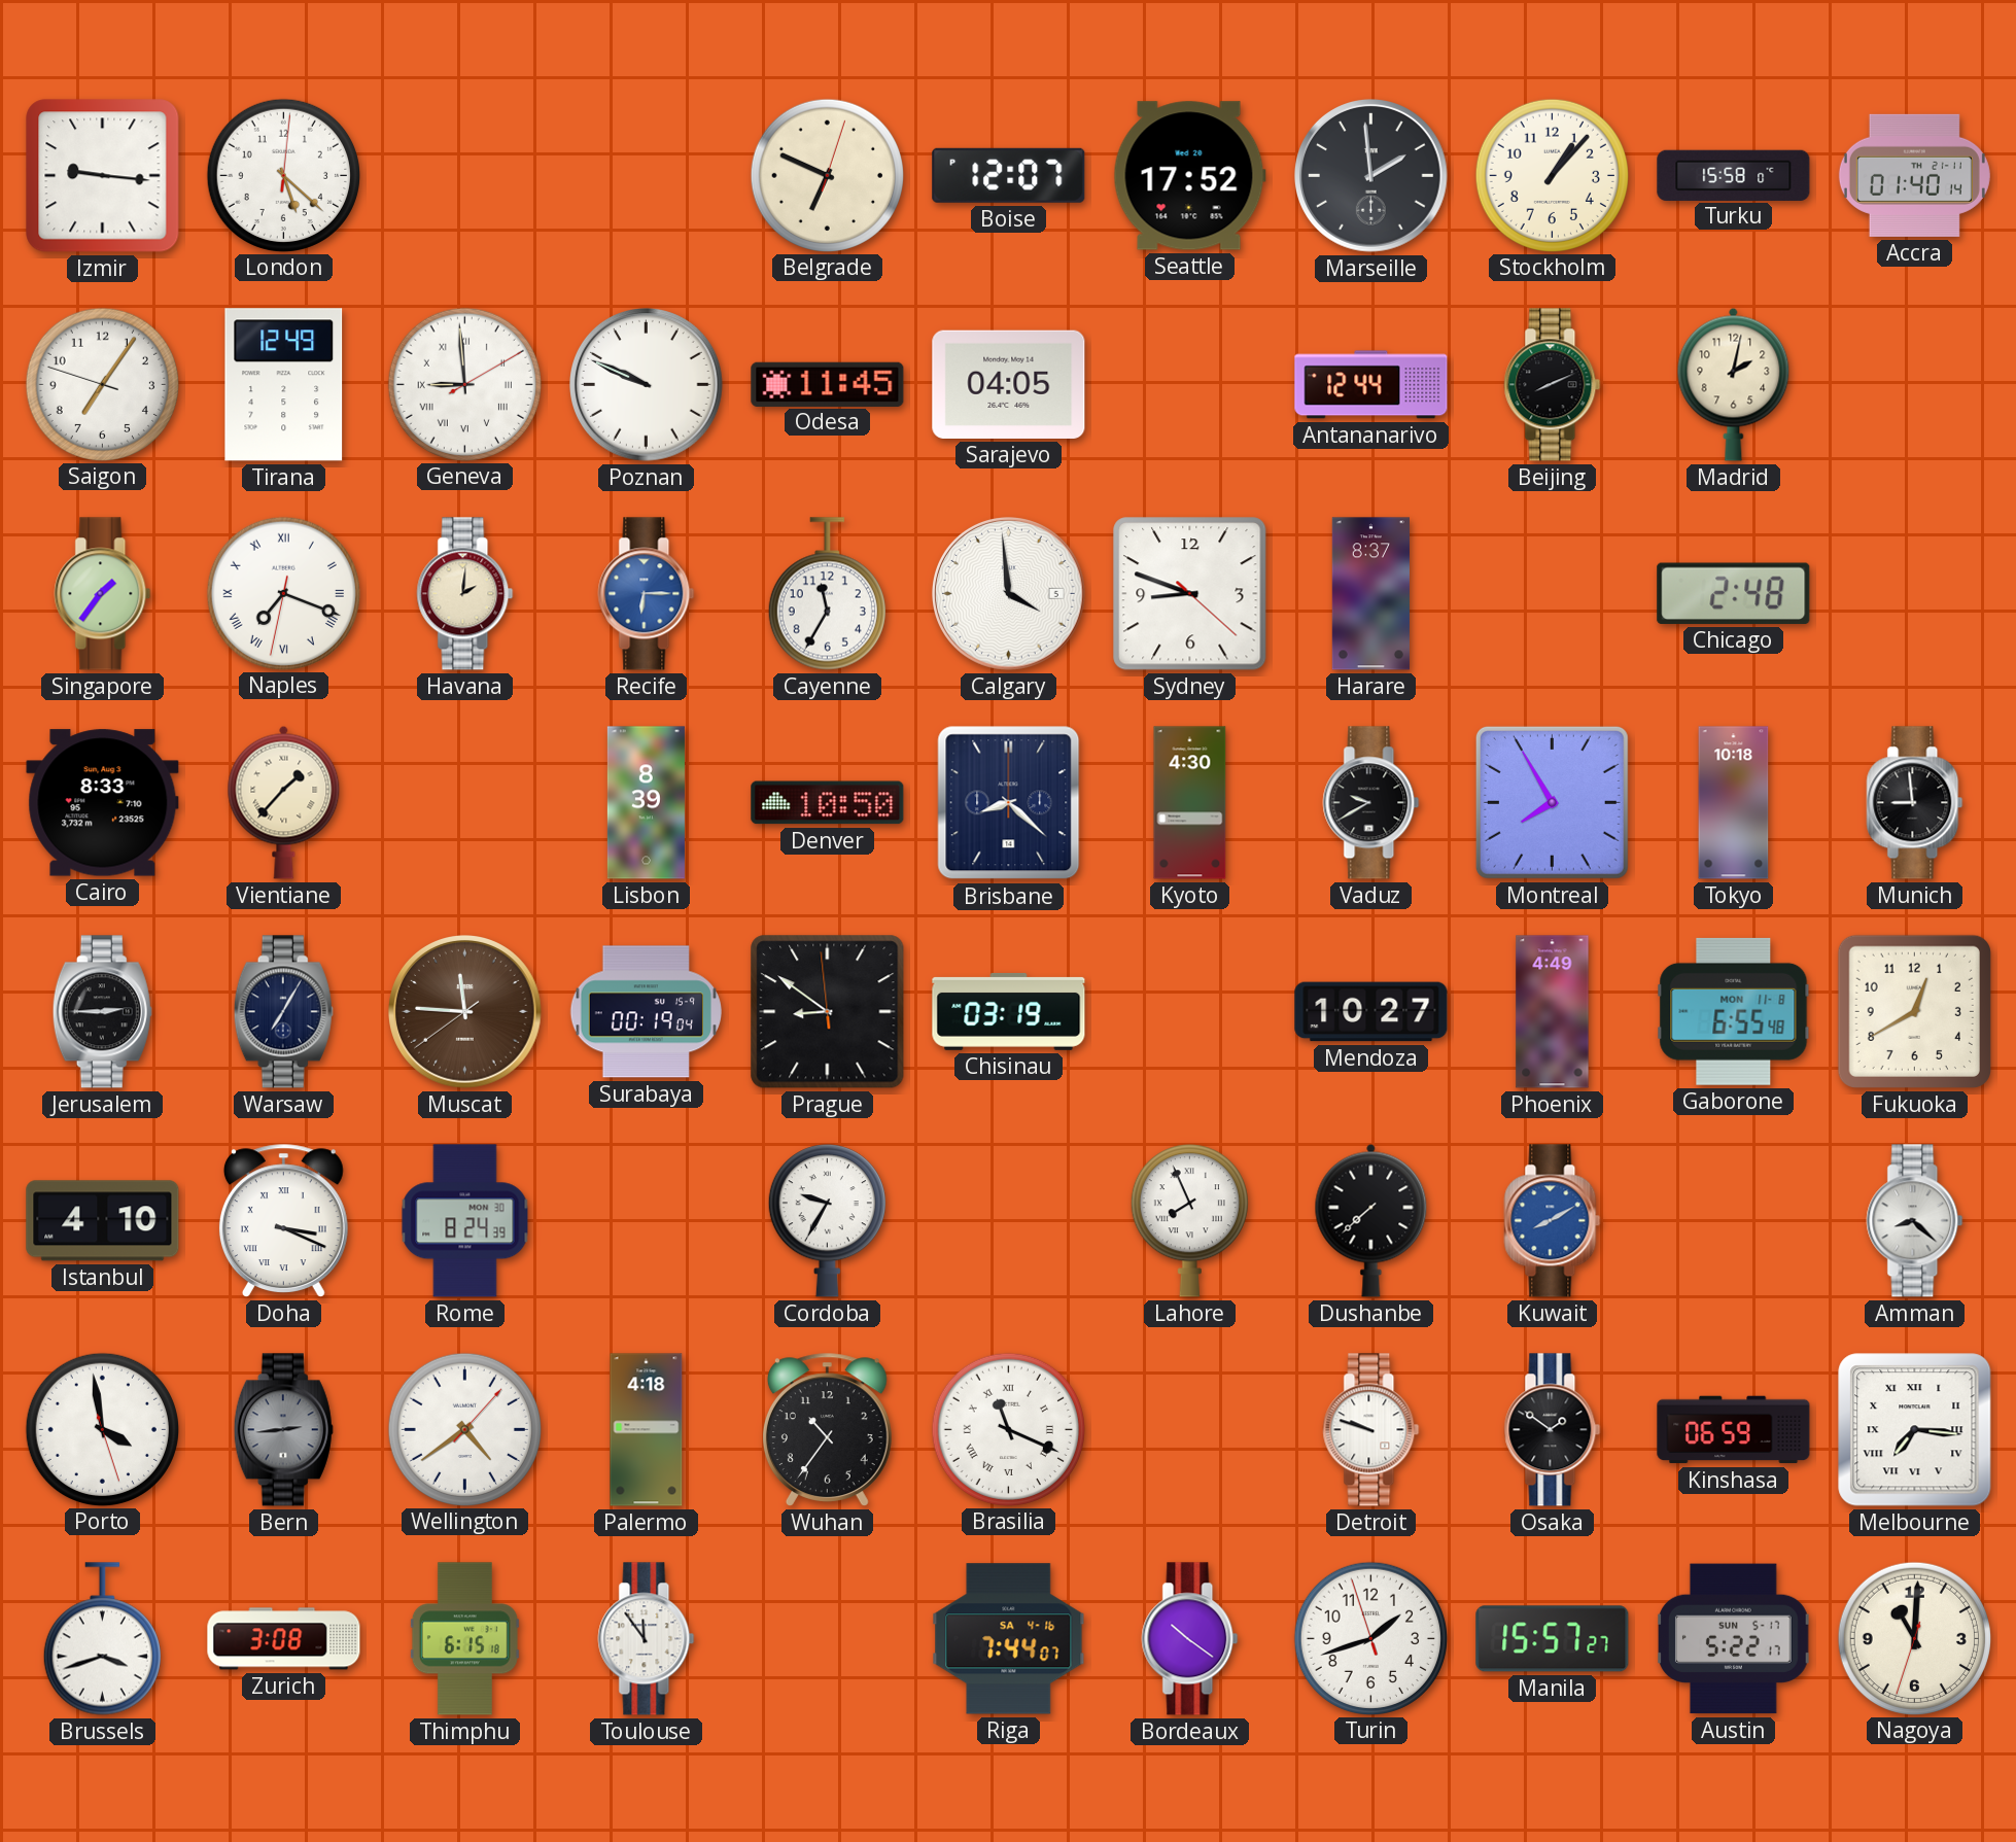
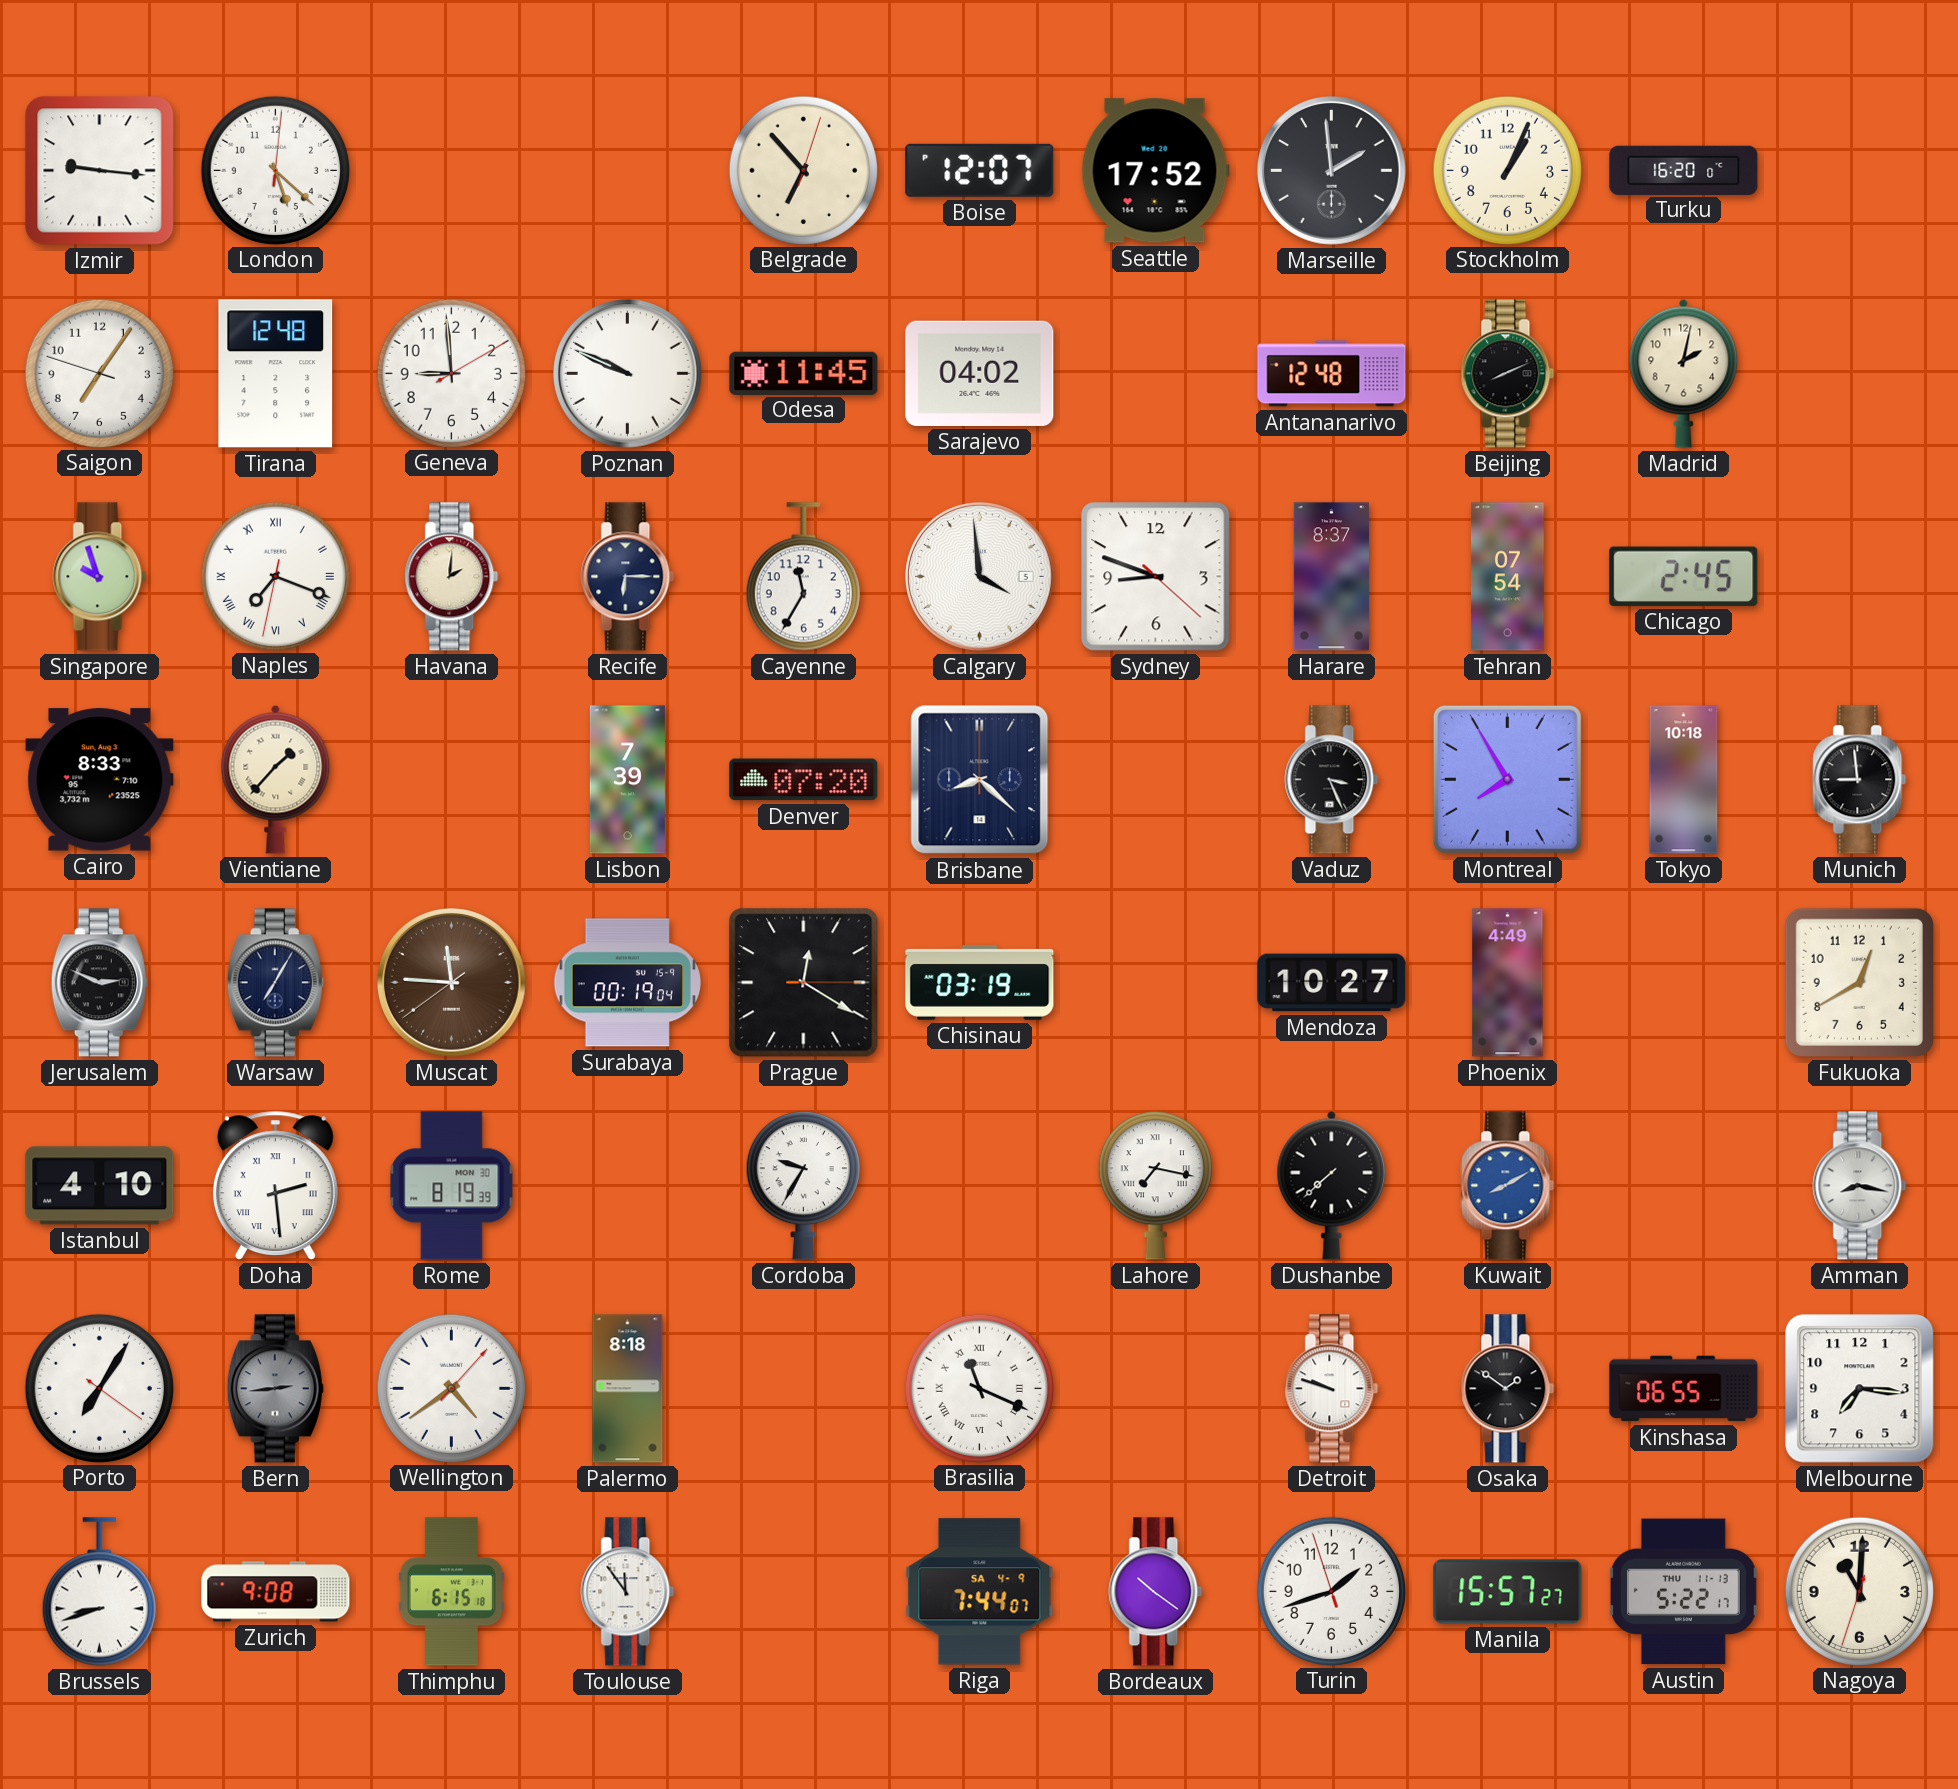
Belgrade: 6:49 -> 6:53 (803, 170)
Stockholm: 1:07 -> 1:04 (1507, 170)
Turku: 15:58 -> 16:20 (1684, 170)
Accra: 01:40 -> none (1914, 175)
Tirana: 12:49 -> 12:48 (276, 374)
Geneva numerals: Roman -> Arabic (451, 373)
Sarajevo: 04:05 -> 04:02 (980, 373)
Antananarivo: 12:44 -> 12:48 (1332, 374)
Singapore: 1:36 -> 9:57 (100, 577)
Recife dial: blue -> navy (628, 577)
Tehran: none -> 07:54 (1507, 577)
Chicago: 2:48 -> 2:45 (1684, 576)
Lisbon: 8:39 -> 7:39 (627, 780)
Denver: 10:50 -> 07:20 (804, 780)
Kyoto: 4:30 -> none (1190, 803)
Vaduz: 9:40 -> 3:26 (1332, 780)
Jerusalem: 2:45 -> 2:49 (99, 983)
Prague: 8:50 -> 12:20 (804, 983)
Gaborone: 6:55 -> none (1734, 1011)
Doha: 3:19 -> 2:29 (275, 1185)
Rome: 8:24 -> 8:19 (452, 1186)
Lahore: 7:56 -> 7:17 (1155, 1186)
Amman: 8:22 -> 8:17 (1860, 1186)
Porto: 3:58 -> 7:05 (99, 1388)
Palermo: 4:18 -> 8:18 (628, 1389)
Wuhan: 10:36 -> none (827, 1429)
Kinshasa: 06:59 -> 06:55 (1684, 1389)
Melbourne numerals: Roman -> Arabic (1860, 1389)
Brussels: 3:42 -> 8:42 (99, 1592)
Zurich: 3:08 -> 9:08 (276, 1592)
Riga date: SA 4-16 -> SA 4-9 (980, 1592)
Austin date: SUN 5-17 -> THU 11-13 (1683, 1592)
